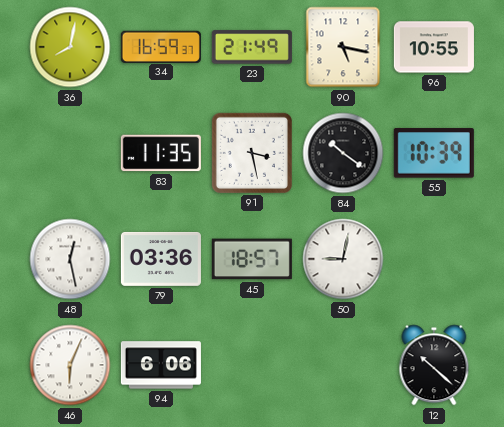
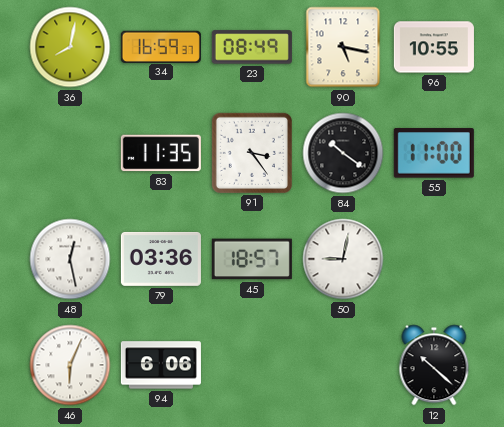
23: 21:49 -> 08:49 (252, 47)
91: 3:28 -> 3:24 (252, 153)
55: 10:39 -> 11:00 (434, 153)
